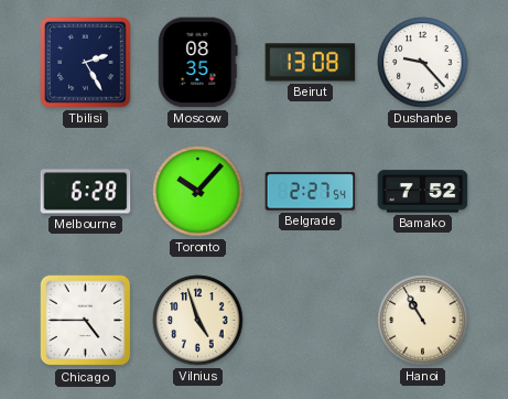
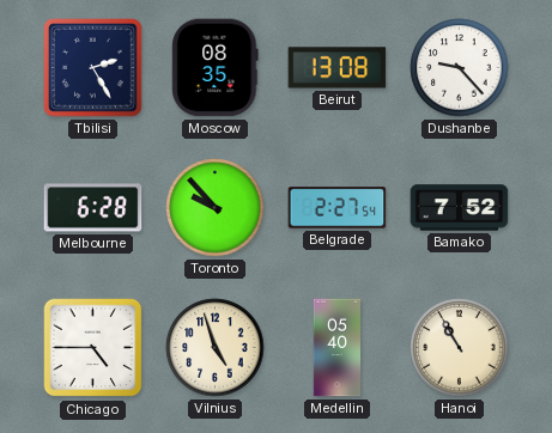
Toronto: 10:07 -> 9:53 (216, 208)
Medellin: none -> 05:40 (338, 348)
